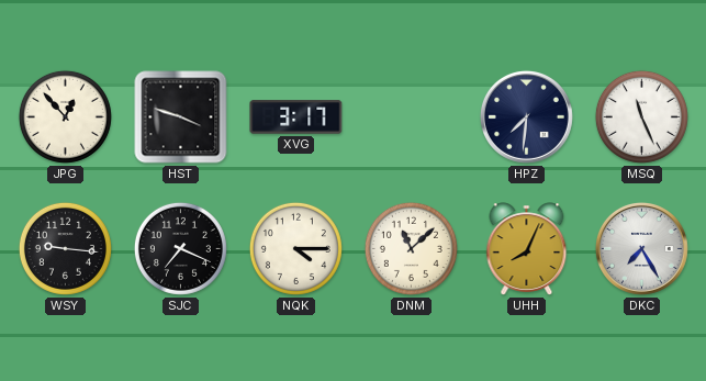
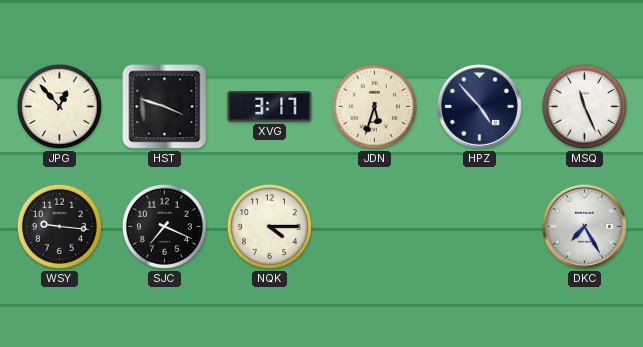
JDN: none -> 5:33 (374, 106)
HPZ: 7:31 -> 4:53 (479, 106)
DNM: 11:08 -> none (411, 248)
UHH: 8:04 -> none (527, 249)
